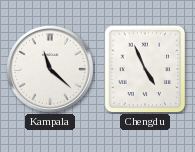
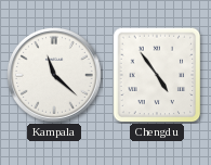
Chengdu: 4:56 -> 4:54 (157, 75)
